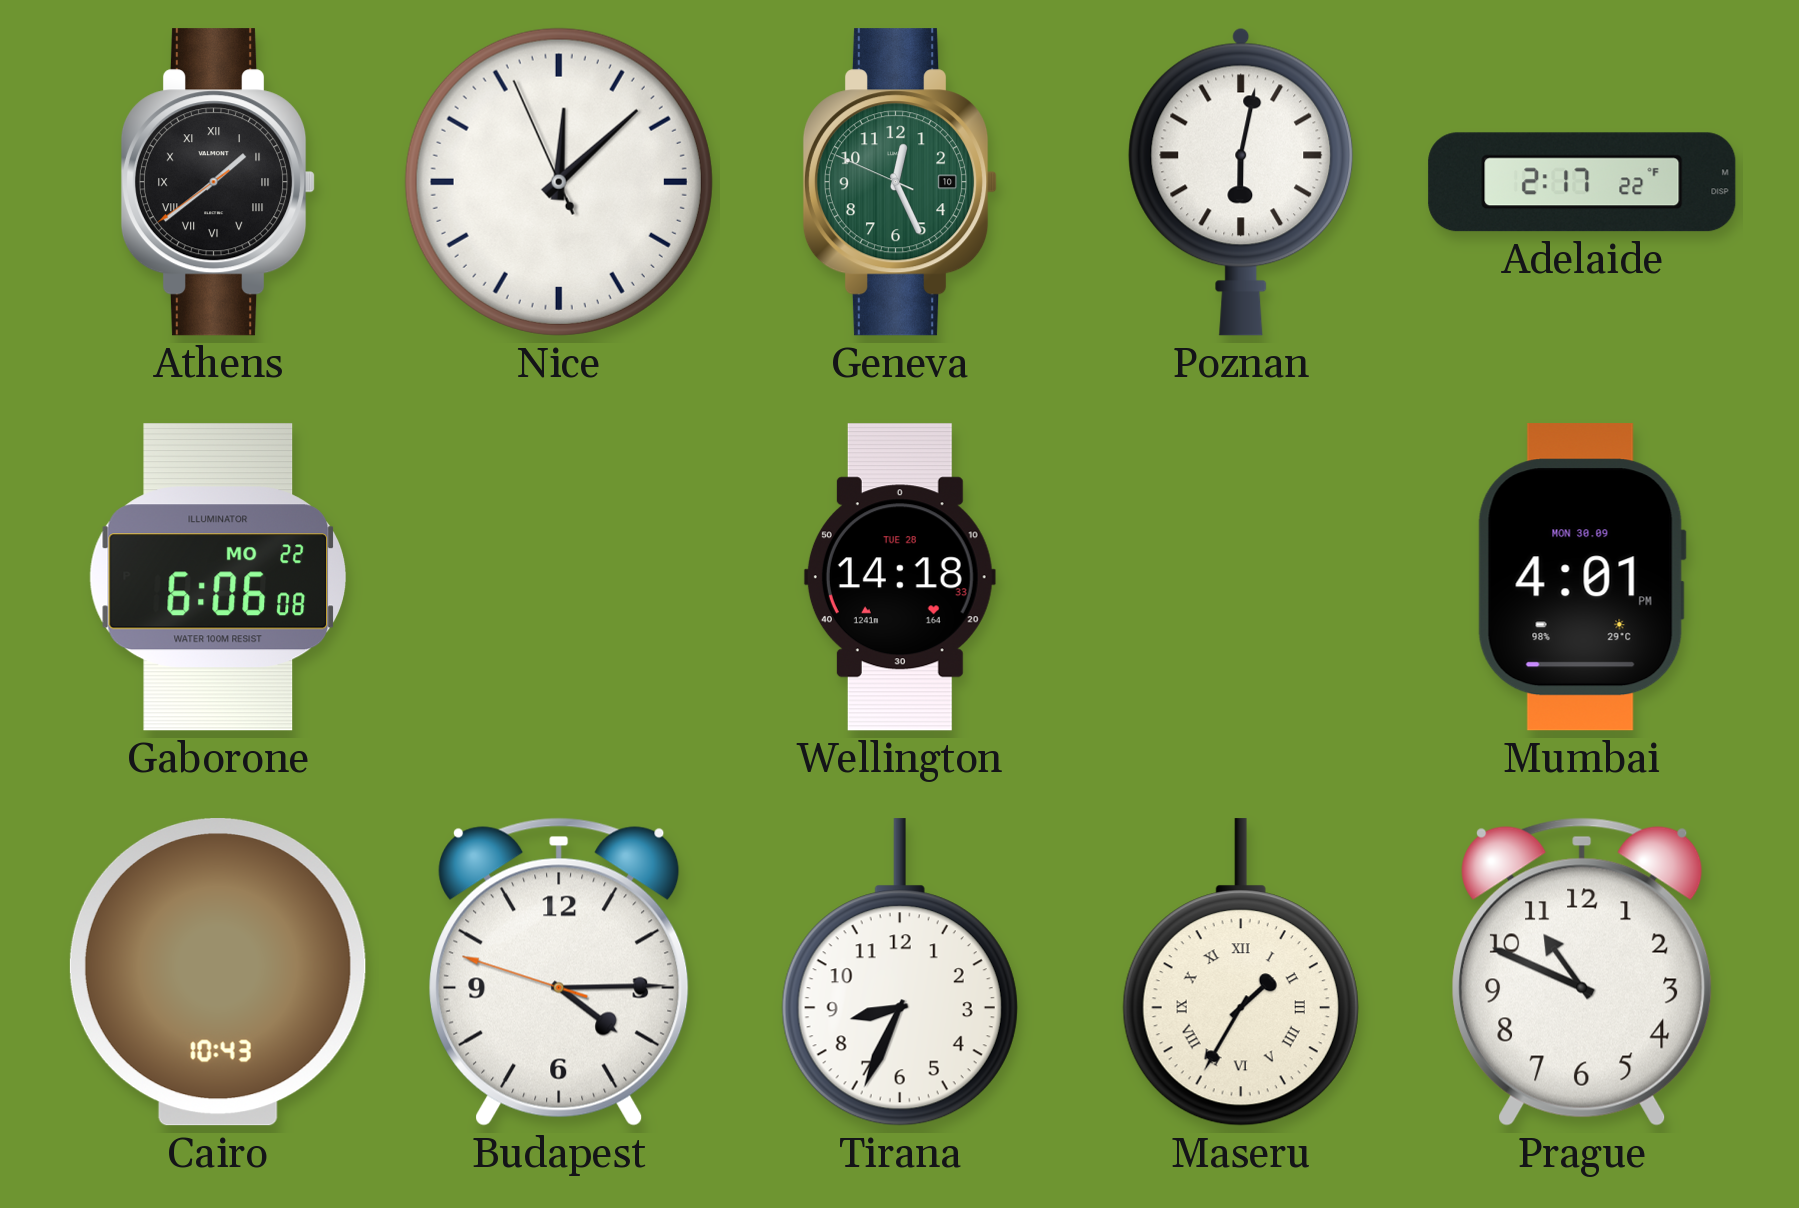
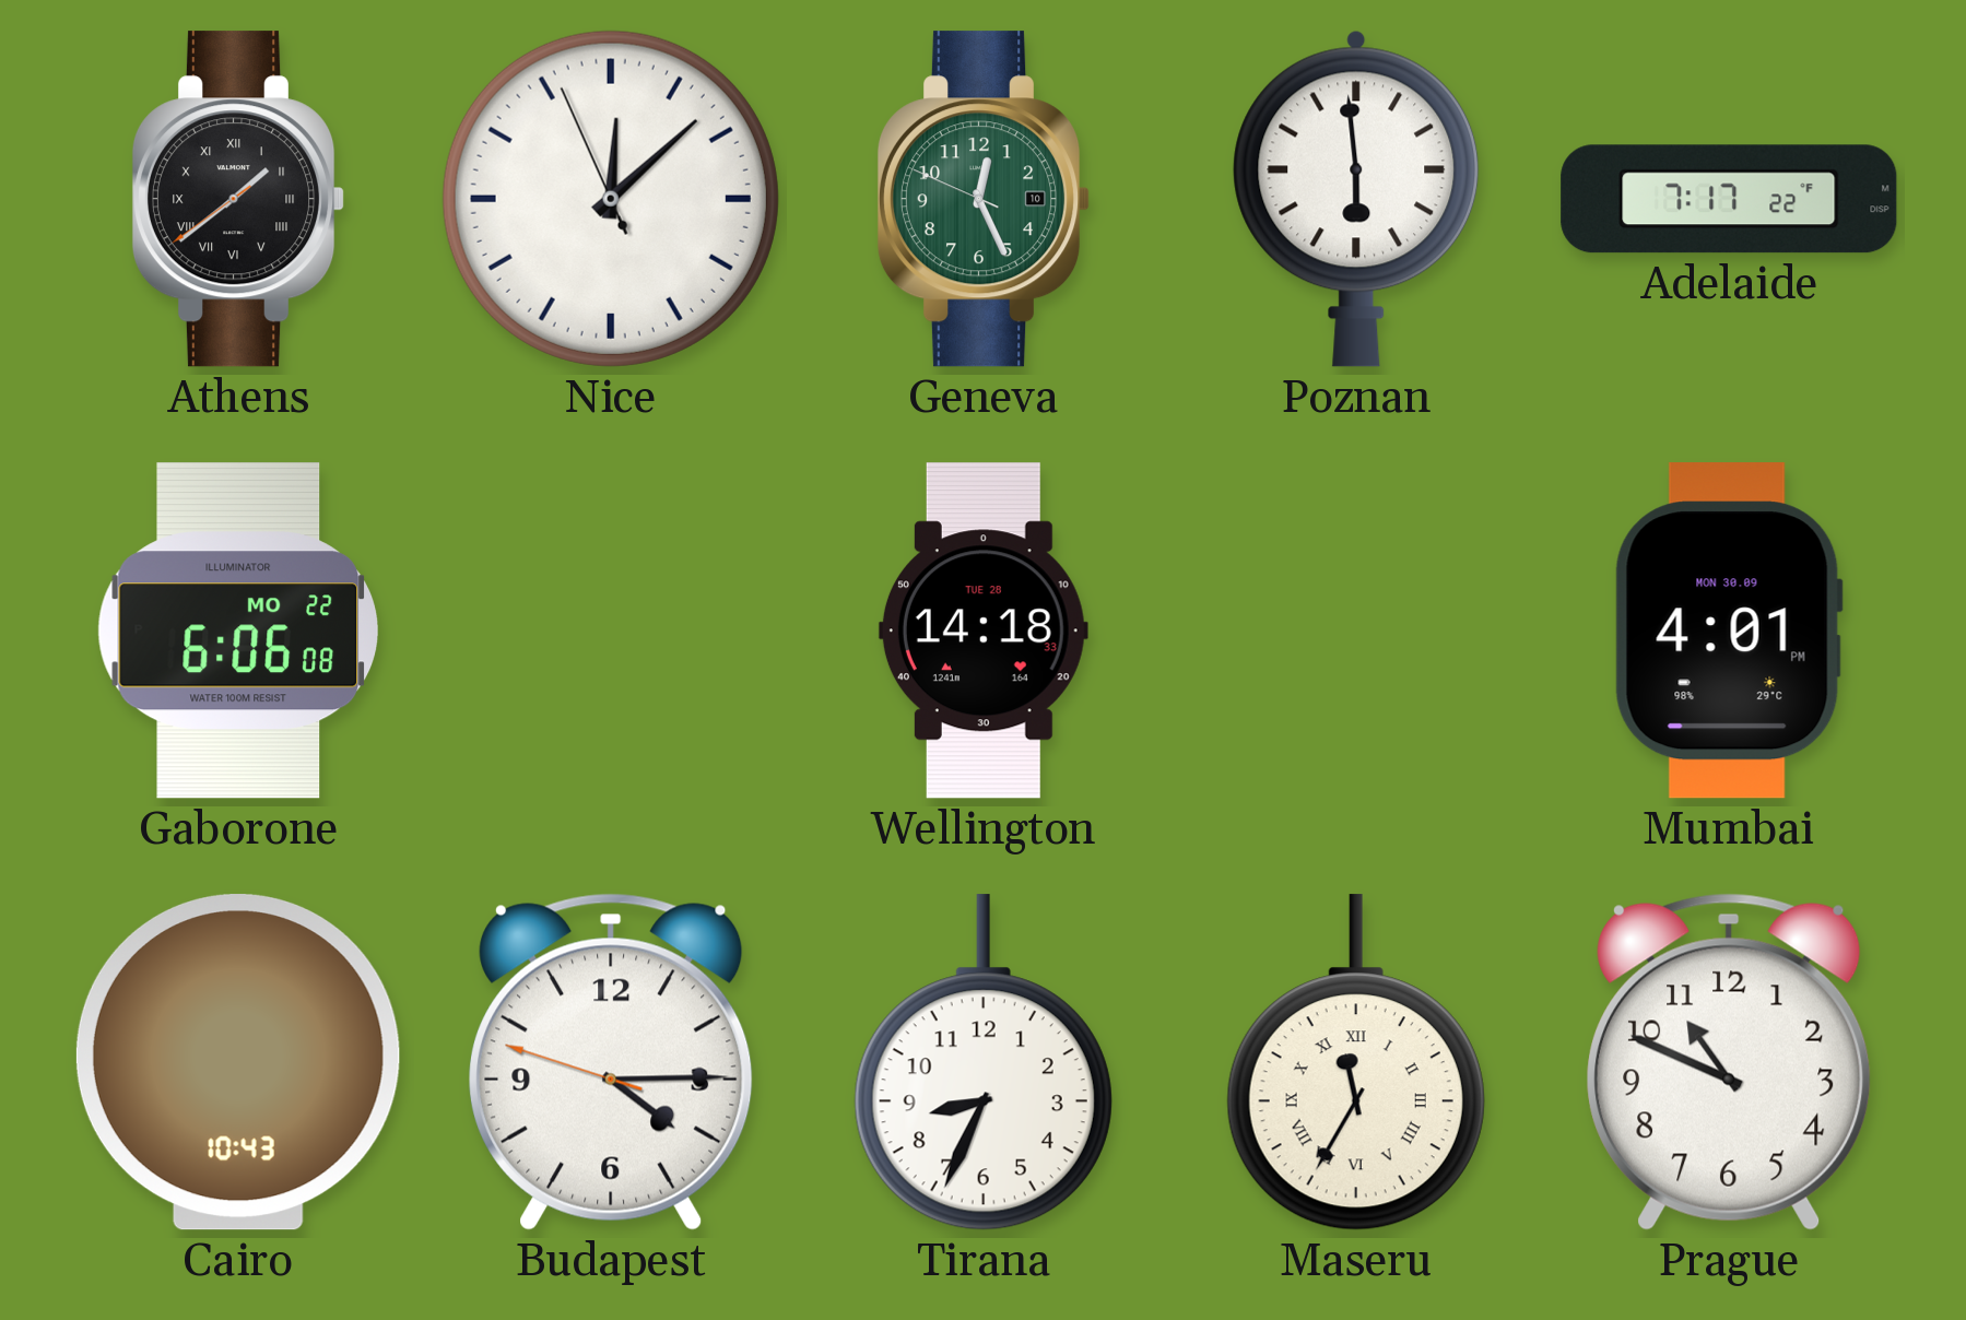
Poznan: 6:02 -> 5:59 (1356, 199)
Adelaide: 2:17 -> 7:17 (1729, 199)
Maseru: 1:35 -> 11:35 (1356, 1062)
